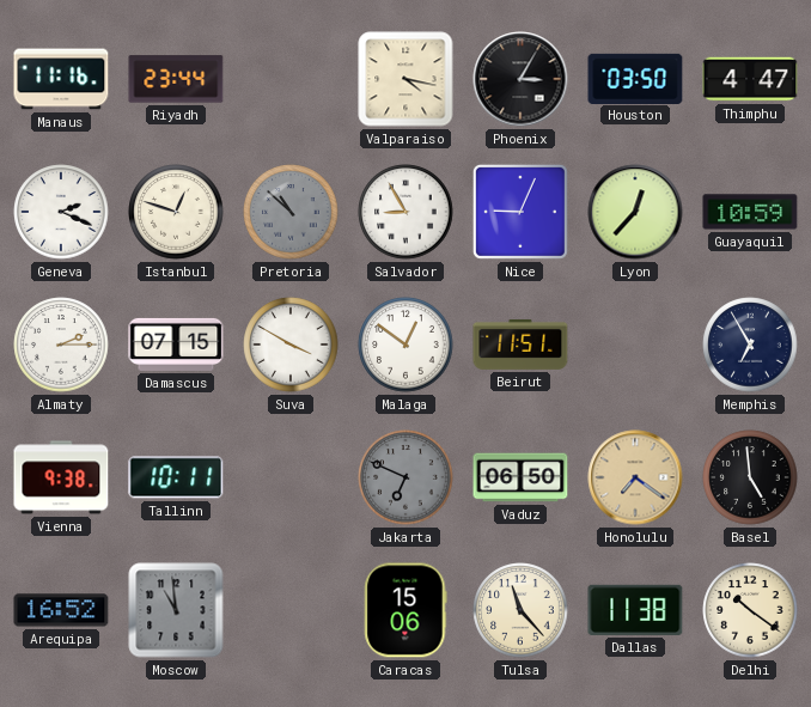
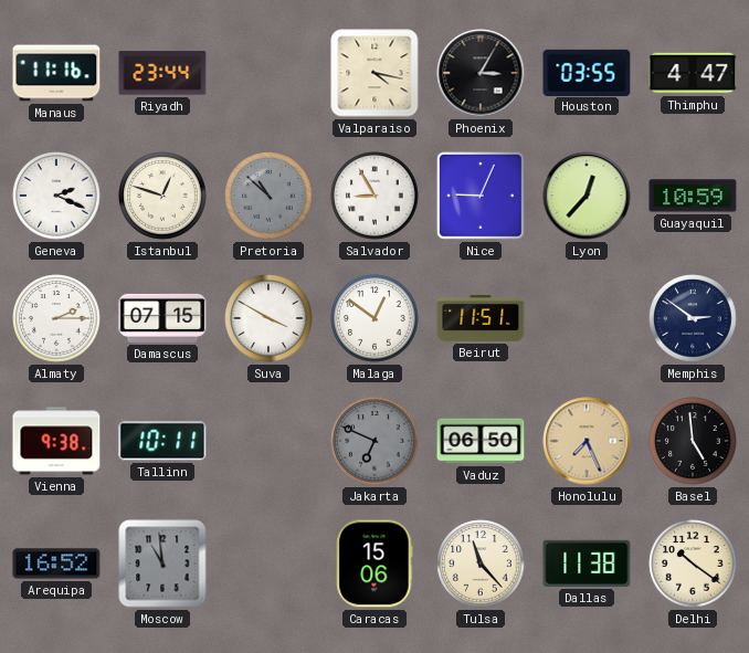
Houston: 03:50 -> 03:55 (587, 72)
Memphis: 6:55 -> 2:51 (693, 318)
Honolulu: 7:21 -> 7:26 (587, 441)
